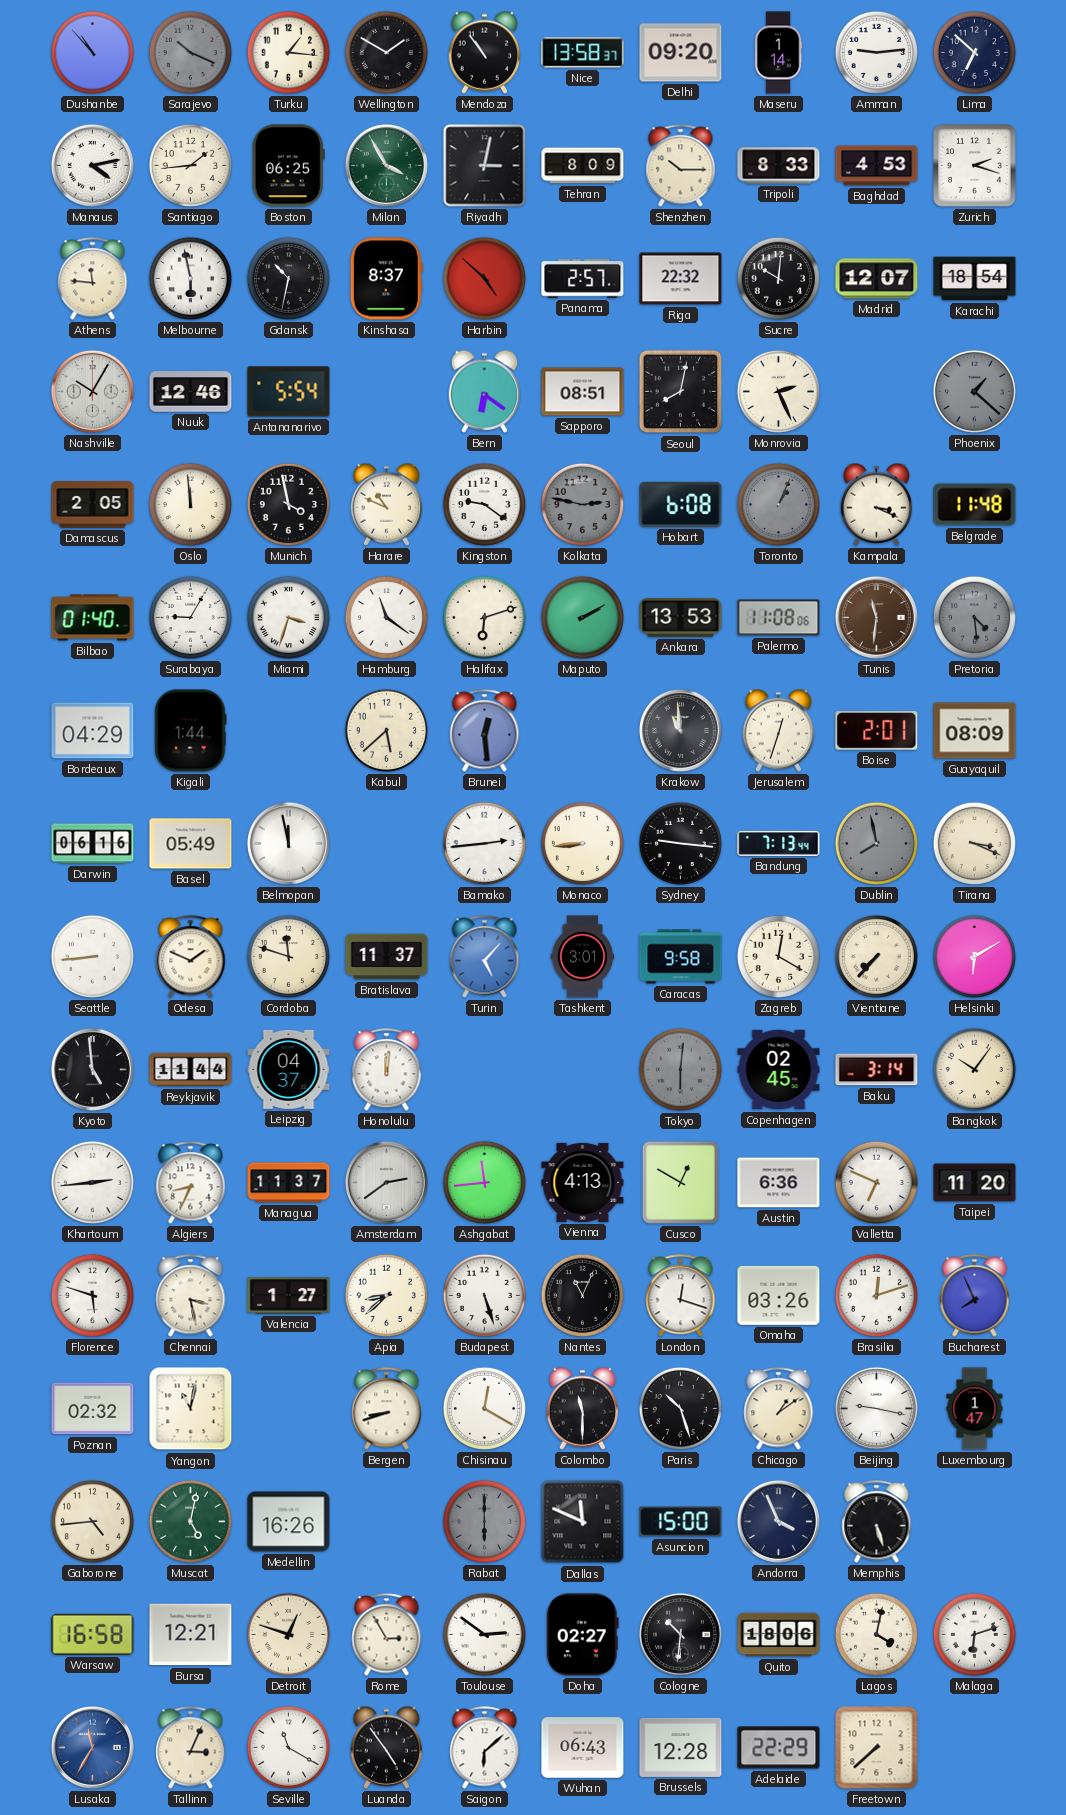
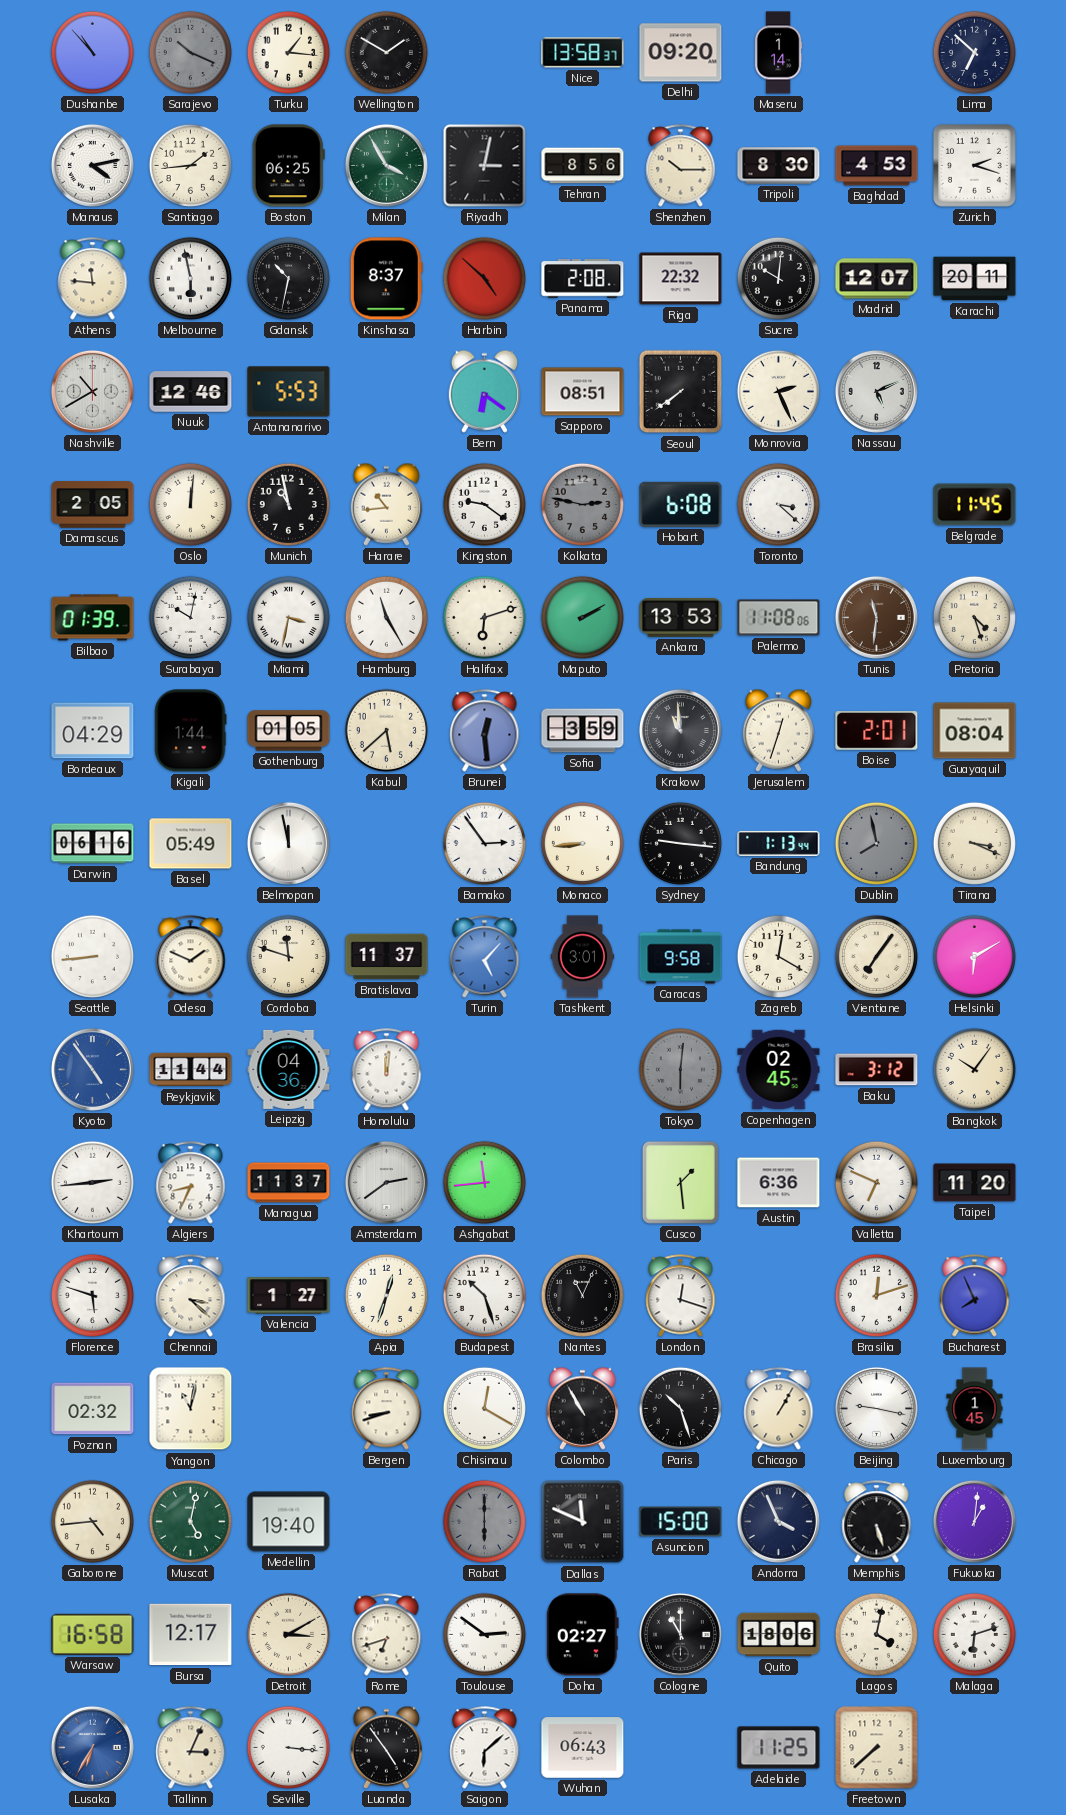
Mendoza: 10:54 -> none (485, 52)
Amman: 9:14 -> none (876, 52)
Tehran: 8:09 -> 8:56 (583, 166)
Tripoli: 8:33 -> 8:30 (779, 166)
Panama: 2:57 -> 2:08 (583, 279)
Karachi: 18:54 -> 20:11 (975, 279)
Nashville: 10:05 -> 10:40 (92, 391)
Antananarivo: 5:54 -> 5:53 (289, 392)
Seoul: 8:02 -> 7:39 (681, 392)
Nassau: none -> 5:11 (876, 391)
Phoenix: 1:22 -> none (974, 391)
Oslo: 11:59 -> 12:01 (190, 504)
Munich: 3:58 -> 10:58 (288, 504)
Harare: 10:49 -> 10:44 (387, 504)
Toronto: 1:04 -> 3:22 (778, 504)
Toronto dial: grey -> white (778, 504)
Kampala: 3:19 -> none (877, 504)
Belgrade: 11:48 -> 11:45 (975, 505)
Bilbao: 01:40 -> 01:39 (93, 618)
Surabaya: 9:05 -> 10:02 (190, 617)
Miami: 3:33 -> 3:32 (288, 617)
Hamburg: 11:21 -> 11:25 (386, 617)
Pretoria: 4:29 -> 4:27 (974, 617)
Pretoria dial: grey -> cream (974, 617)
Gothenburg: none -> 01:05 (289, 731)
Sofia: none -> 3:59 (583, 731)
Guayaquil: 08:09 -> 08:04 (975, 731)
Bamako: 2:44 -> 2:54 (484, 843)
Bandung: 7:13 -> 1:13 (779, 843)
Vientiane: 7:37 -> 7:06 (876, 956)
Kyoto: 4:59 -> 4:54 (92, 1069)
Kyoto dial: black -> blue (92, 1069)
Leipzig: 04:37 -> 04:36 (289, 1069)
Baku: 3:14 -> 3:12 (877, 1070)
Vienna: 4:13 -> none (583, 1182)
Cusco: 12:50 -> 1:29 (680, 1182)
Chennai: 3:28 -> 3:22 (191, 1296)
Apia: 8:38 -> 12:33 (386, 1295)
Budapest: 5:27 -> 10:27 (484, 1295)
Omaha: 03:26 -> none (779, 1295)
Colombo: 11:30 -> 10:55 (583, 1408)
Chicago: 1:09 -> 1:05 (779, 1409)
Luxembourg: 1:47 -> 1:45 (975, 1409)
Medellin: 16:26 -> 19:40 (289, 1522)
Fukuoka: none -> 1:01 (974, 1521)
Bursa: 12:21 -> 12:17 (191, 1635)
Detroit: 12:48 -> 3:10 (288, 1634)
Rome: 2:55 -> 6:42 (387, 1635)
Cologne: 10:31 -> 11:00 (680, 1634)
Lusaka: 11:35 -> 6:35 (92, 1747)
Seville: 11:20 -> 3:16 (288, 1747)
Brussels: 12:28 -> none (681, 1747)
Adelaide: 22:29 -> 11:25 (779, 1748)
